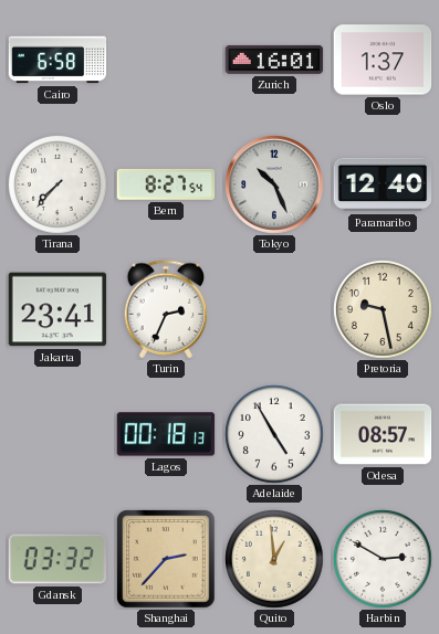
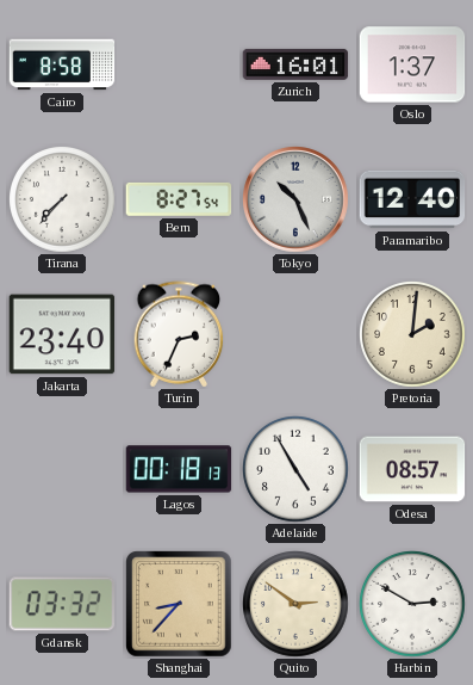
Cairo: 6:58 -> 8:58 (62, 64)
Jakarta: 23:41 -> 23:40 (62, 334)
Pretoria: 9:28 -> 2:01 (413, 335)
Shanghai: 2:37 -> 8:37 (179, 604)
Quito: 12:59 -> 2:51 (297, 605)
